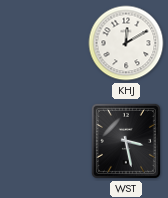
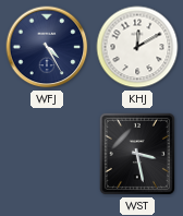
WFJ: none -> 4:25 (47, 47)
